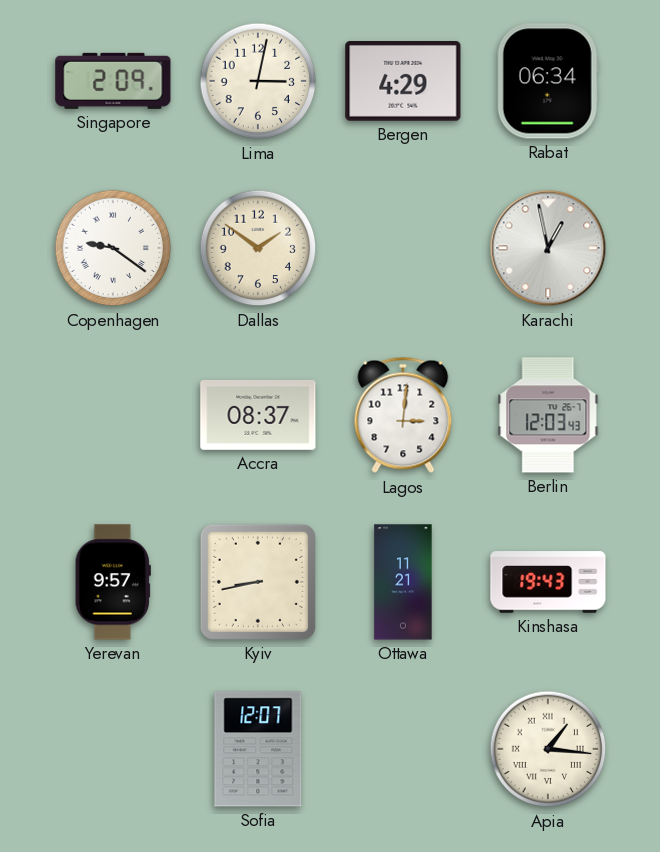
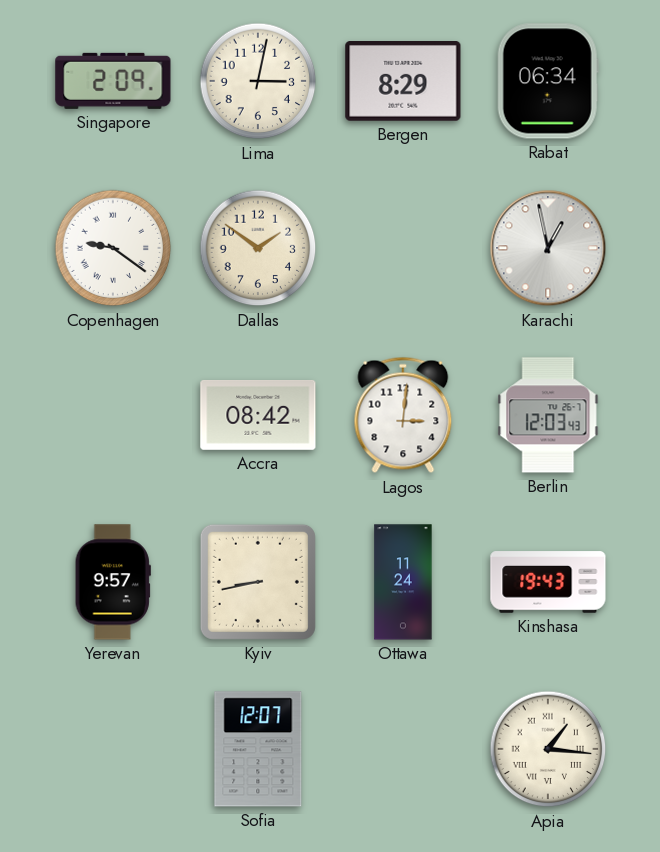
Bergen: 4:29 -> 8:29 (403, 82)
Accra: 08:37 -> 08:42 (258, 415)
Ottawa: 11:21 -> 11:24 (403, 582)
